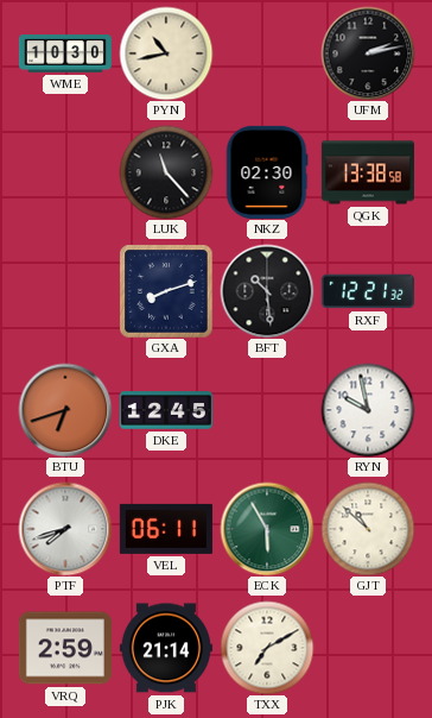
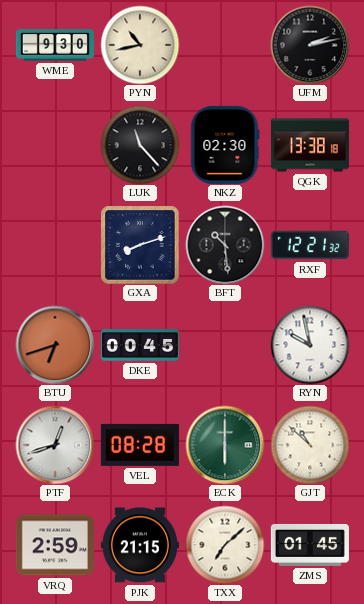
WME: 10:30 -> 9:30 (55, 45)
QGK: 13:38:58 -> 13:38:18 (310, 145)
DKE: 12:45 -> 00:45 (140, 345)
PTF: 7:42 -> 12:42 (55, 445)
VEL: 06:11 -> 08:28 (140, 445)
ECK: 5:55 -> 6:00 (225, 445)
PJK: 21:14 -> 21:15 (140, 545)
TXX: 7:10 -> 7:08 (225, 545)
ZMS: none -> 01:45 (310, 545)
